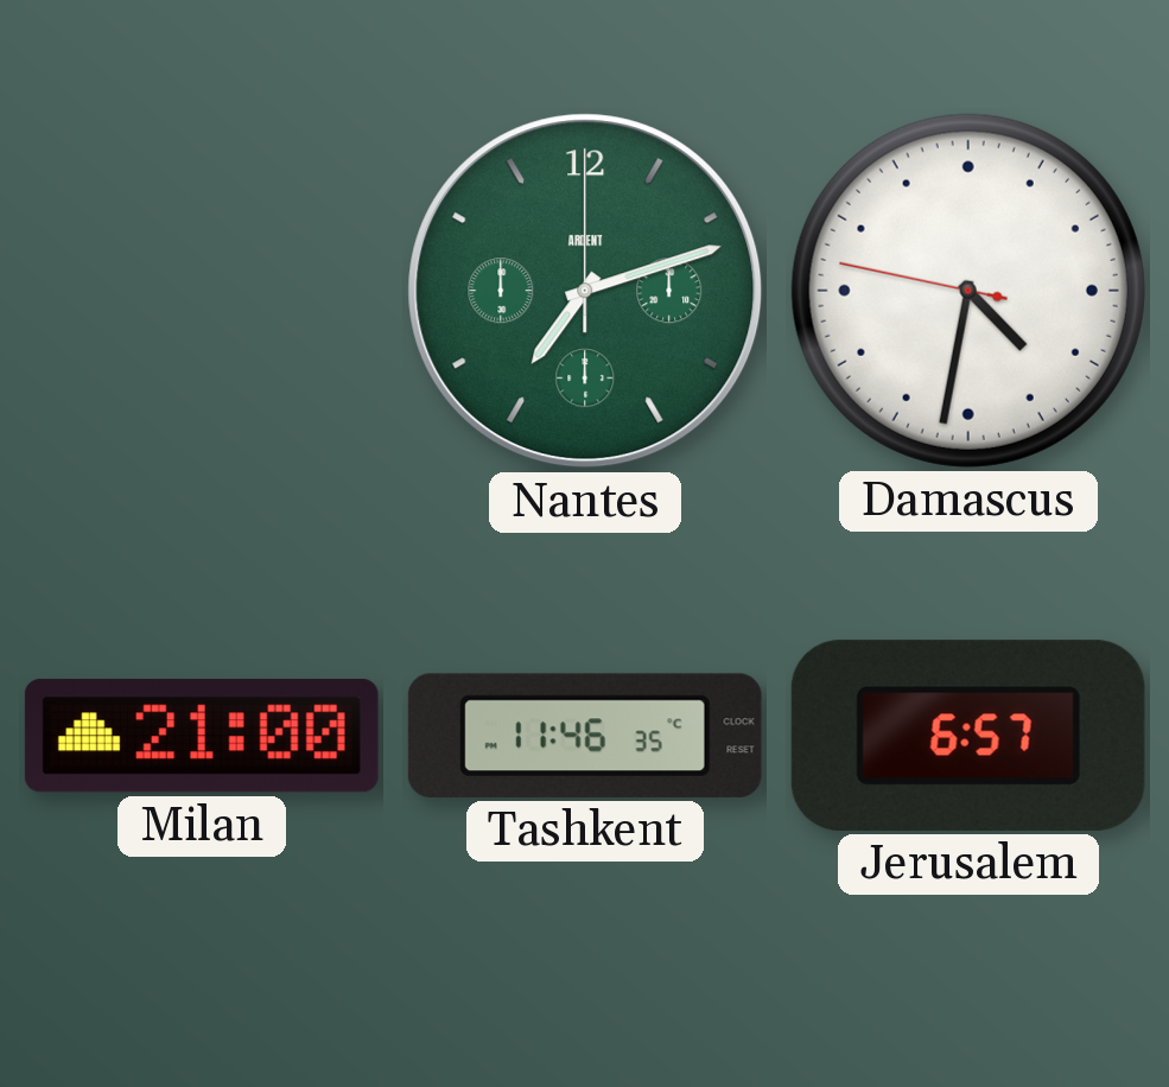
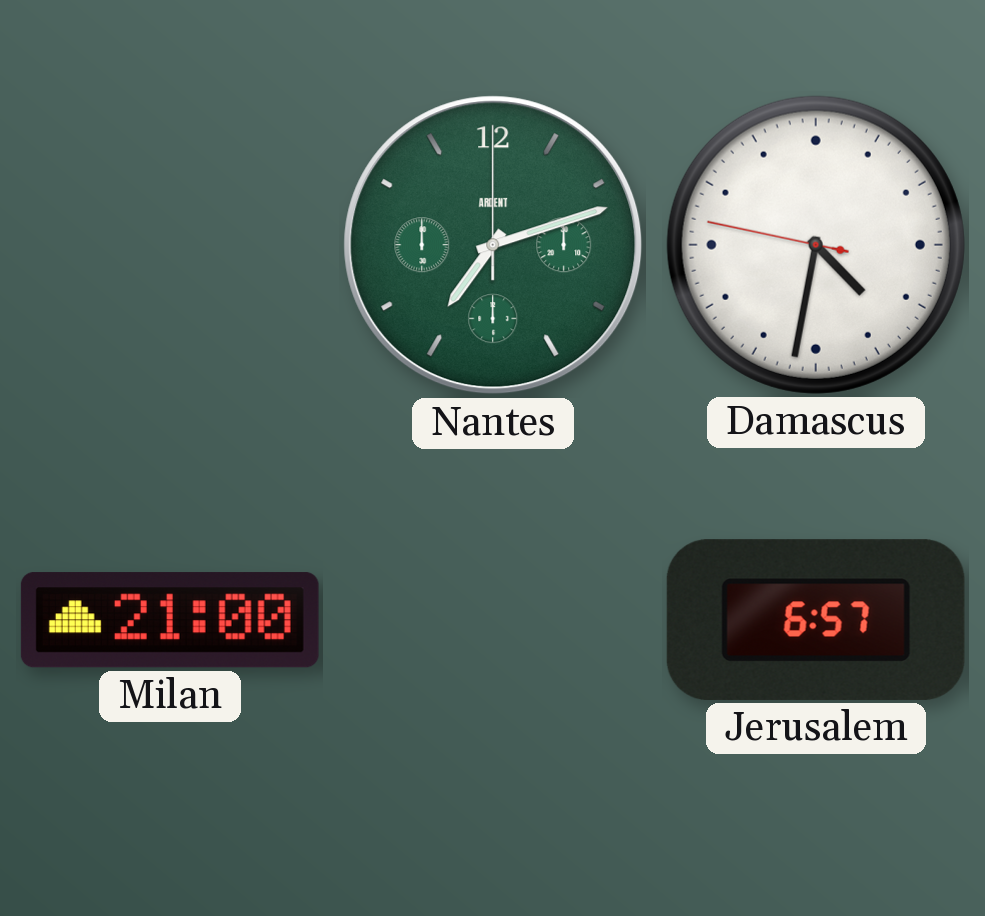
Tashkent: 11:46 -> none (585, 736)
